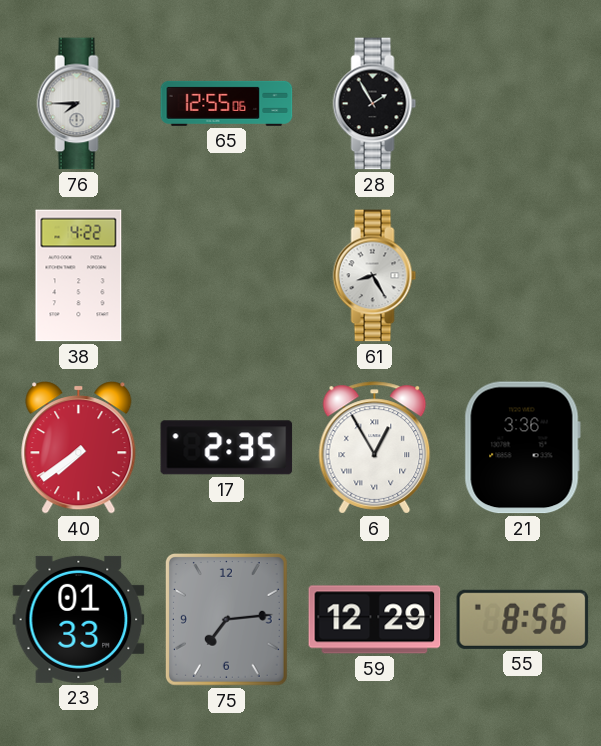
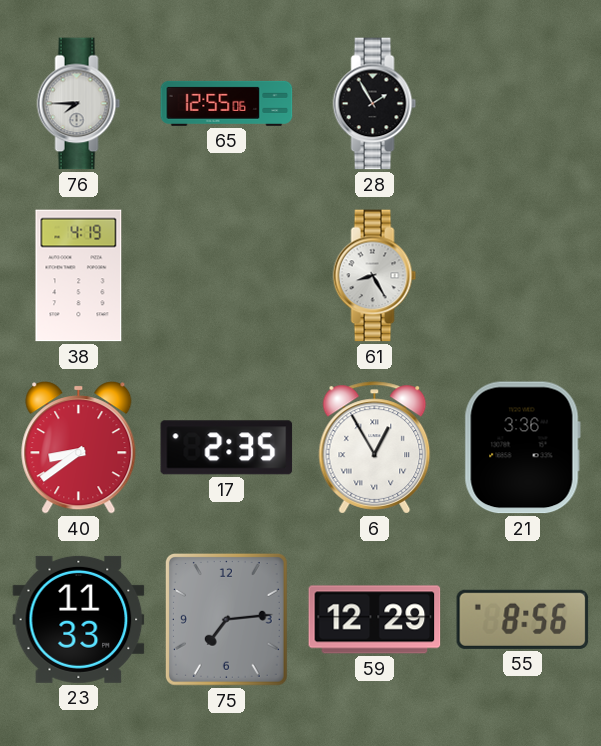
38: 4:22 -> 4:19 (79, 276)
40: 7:39 -> 8:39 (79, 448)
23: 01:33 -> 11:33 (79, 619)
